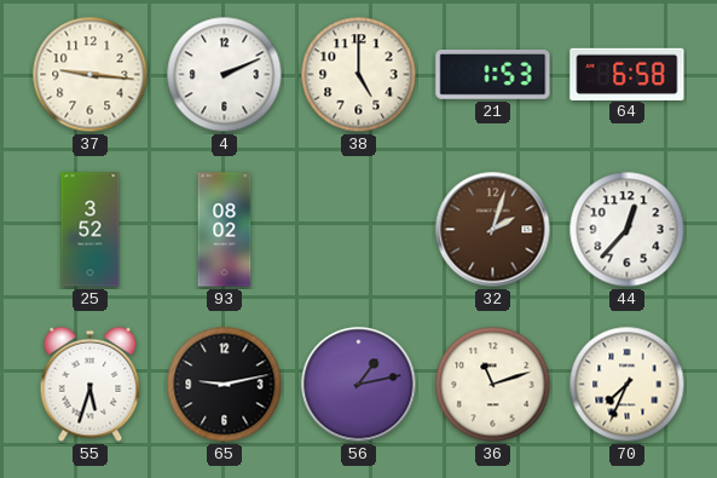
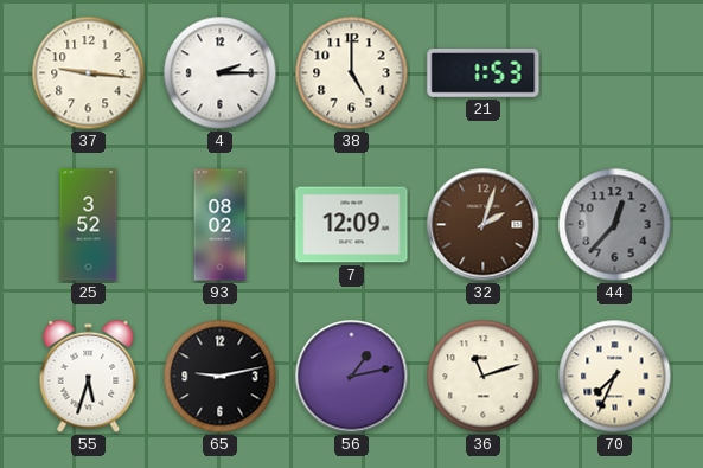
4: 2:11 -> 2:15 (221, 73)
64: 6:58 -> none (628, 74)
7: none -> 12:09 (352, 225)
44 dial: white -> grey (615, 225)
